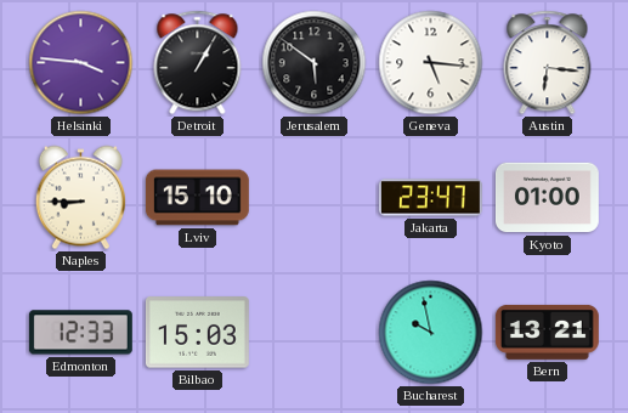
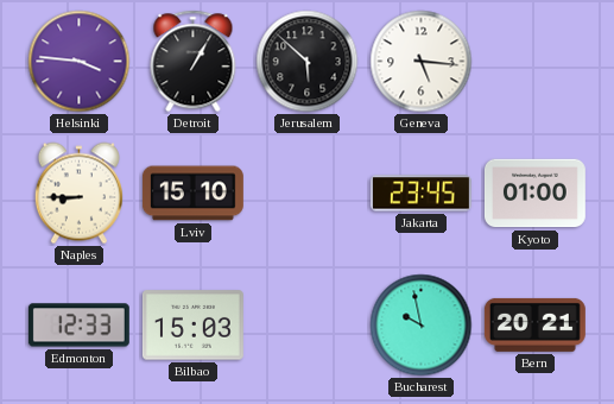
Jerusalem: 5:51 -> 5:52 (308, 62)
Austin: 6:16 -> none (548, 63)
Jakarta: 23:47 -> 23:45 (420, 194)
Bern: 13:21 -> 20:21 (534, 324)
